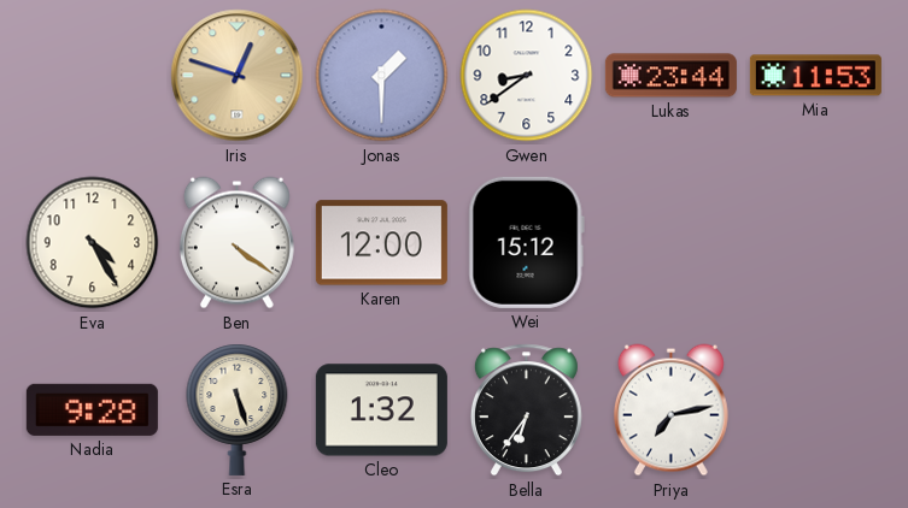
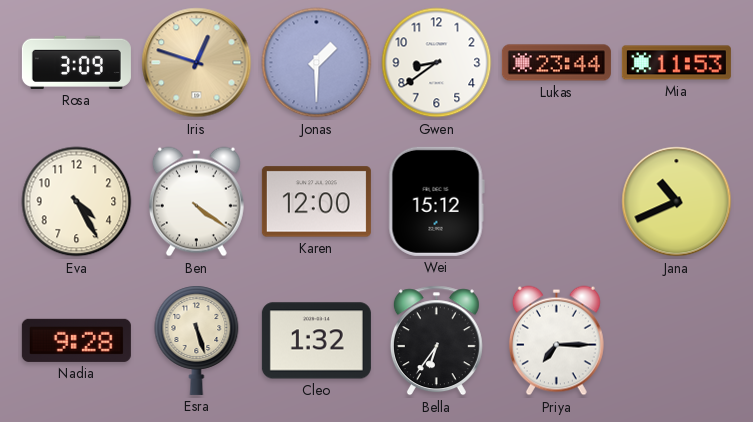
Rosa: none -> 3:09 (76, 62)
Jana: none -> 10:41 (677, 202)
Priya: 7:13 -> 7:15 (556, 341)
